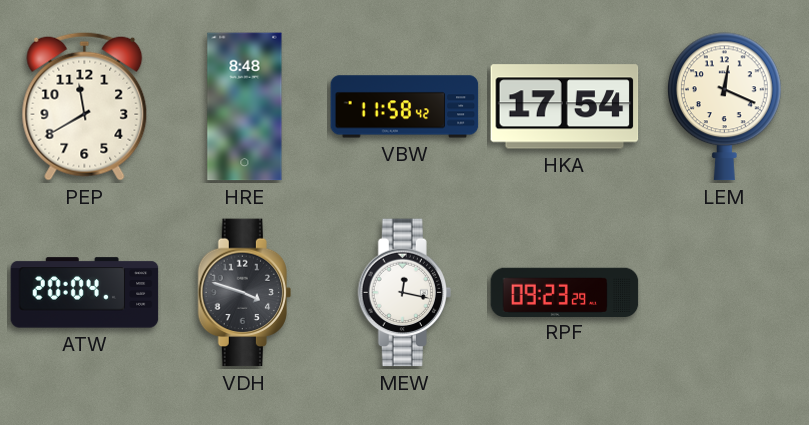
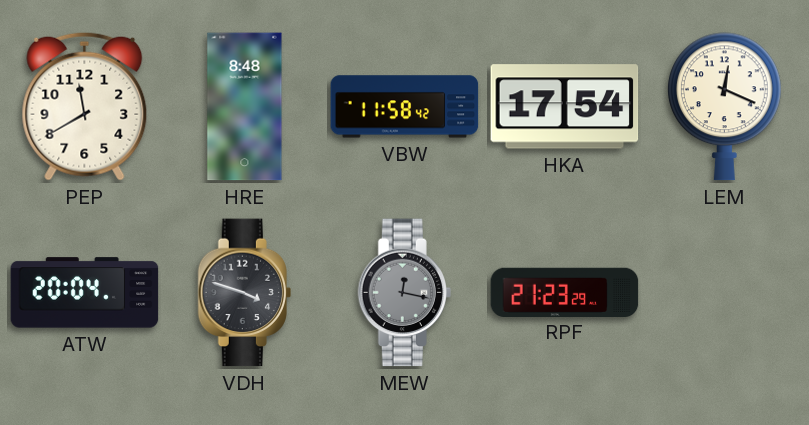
MEW dial: white -> grey (404, 293)
RPF: 09:23 -> 21:23 (565, 292)
